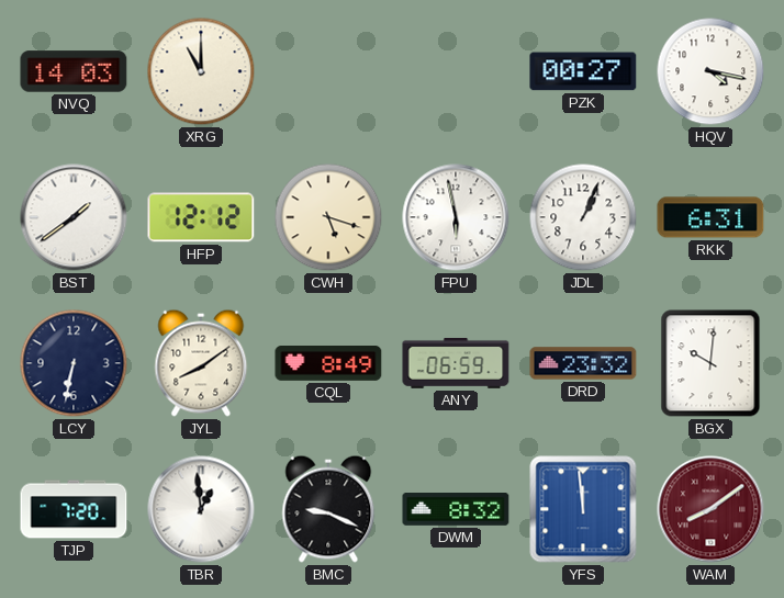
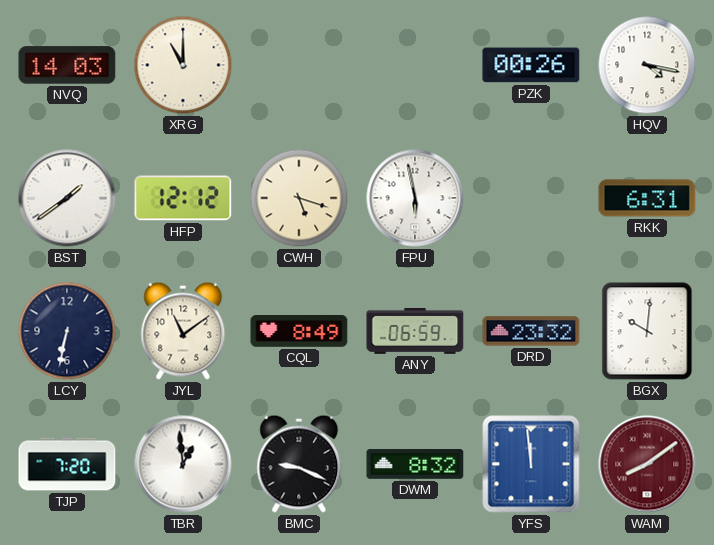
PZK: 00:27 -> 00:26 (531, 65)
JDL: 1:04 -> none (583, 217)
JYL: 8:09 -> 11:09 (183, 331)
